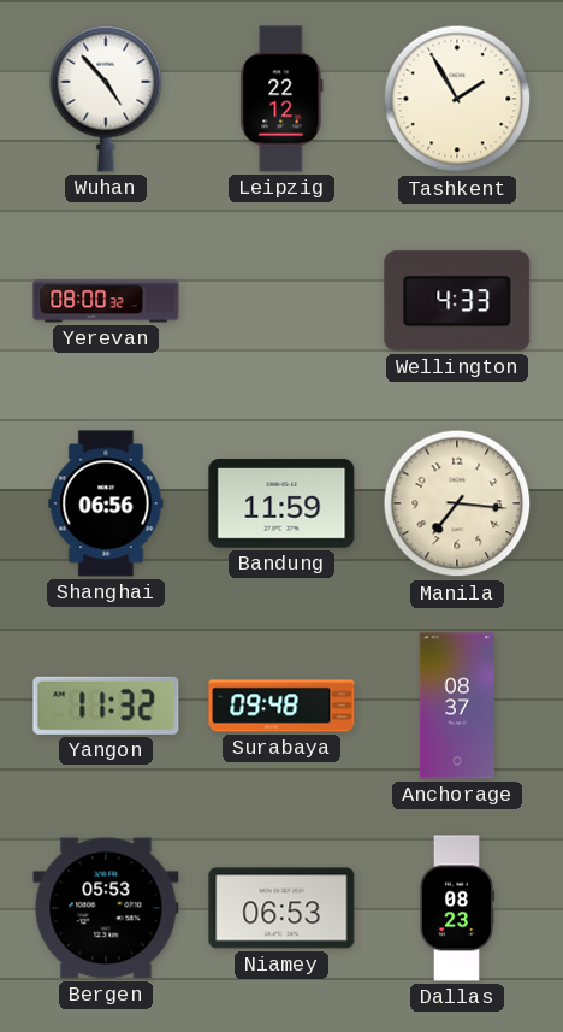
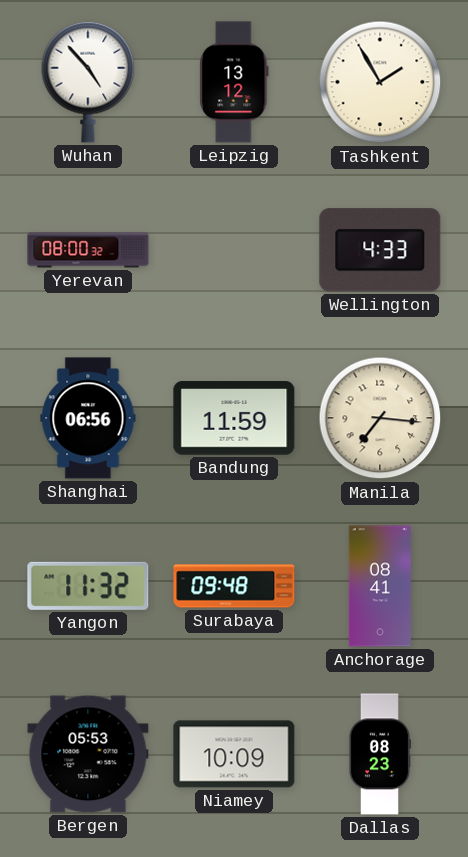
Leipzig: 22:12 -> 13:12 (234, 82)
Anchorage: 08:37 -> 08:41 (380, 586)
Niamey: 06:53 -> 10:09 (234, 754)
